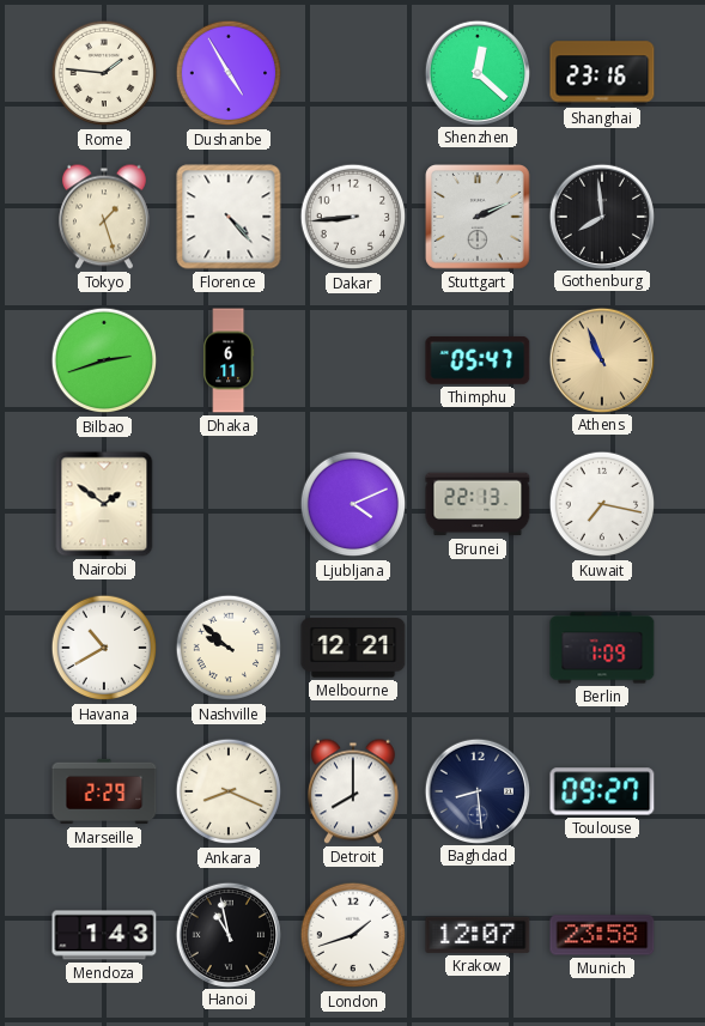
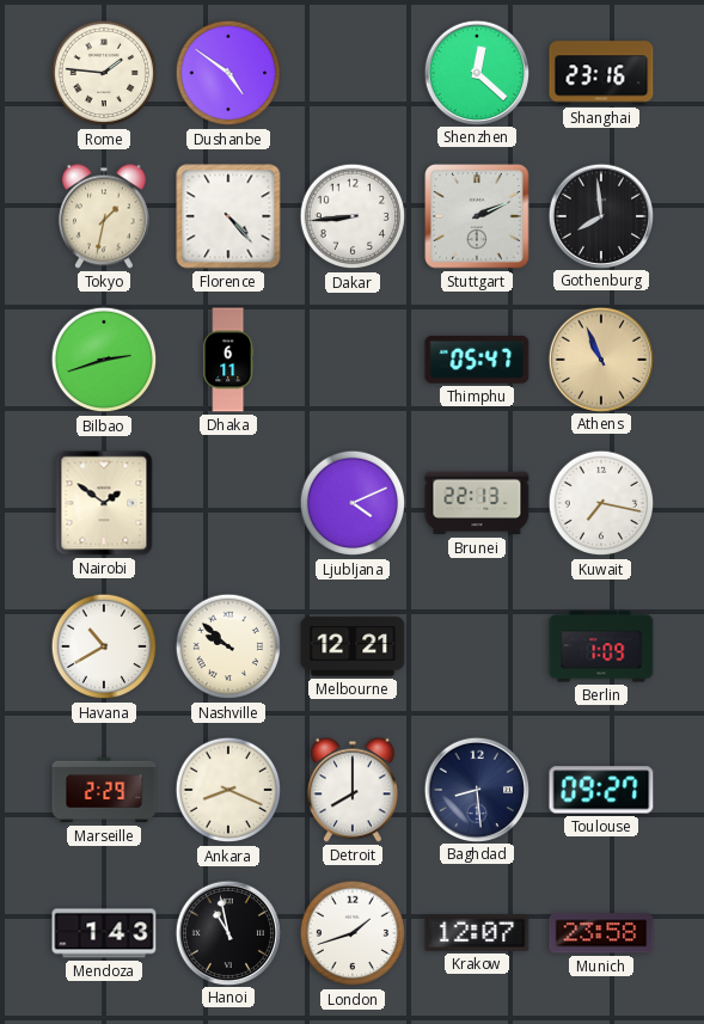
Dushanbe: 4:55 -> 4:51 (228, 73)
Tokyo: 1:27 -> 1:32 (105, 216)
